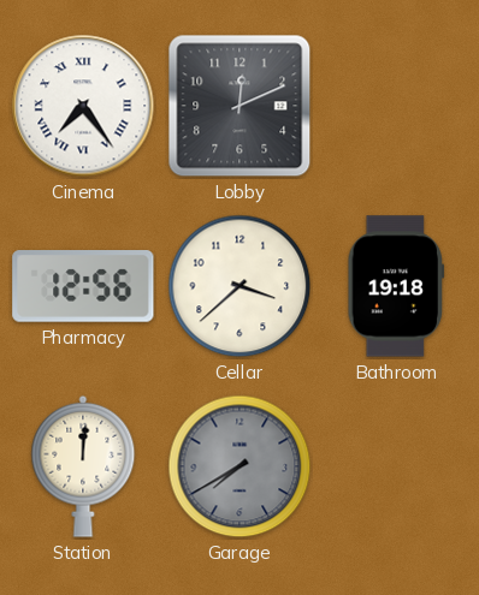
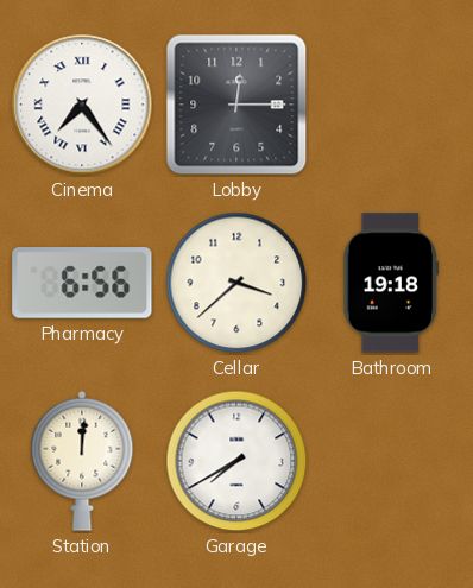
Lobby: 12:11 -> 12:15 (236, 105)
Pharmacy: 12:56 -> 6:56 (82, 284)
Garage dial: grey -> white (236, 461)
